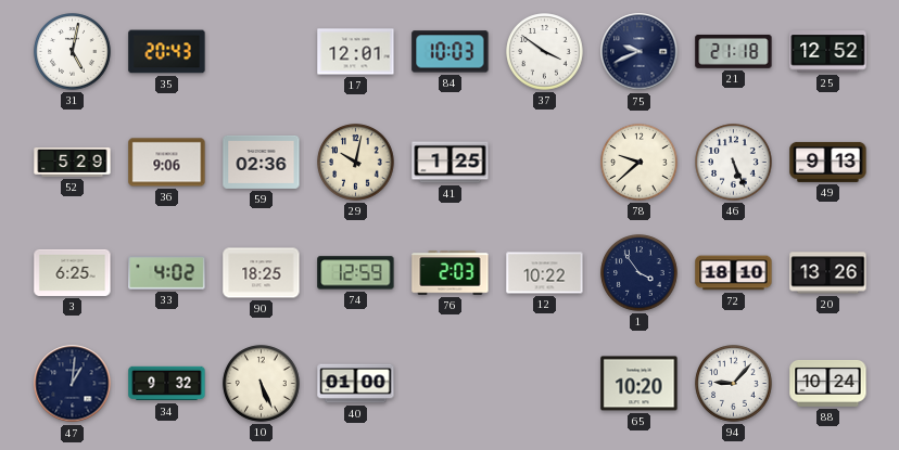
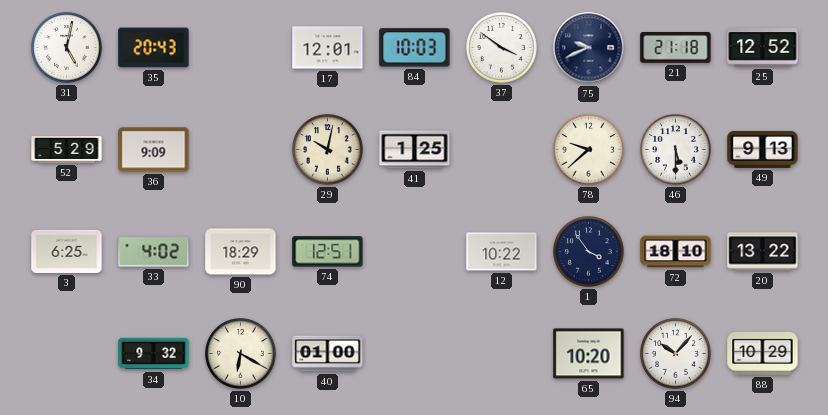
36: 9:06 -> 9:09 (154, 150)
59: 02:36 -> none (262, 162)
46: 5:26 -> 5:30 (676, 150)
90: 18:25 -> 18:29 (241, 252)
74: 12:59 -> 12:51 (328, 252)
76: 2:03 -> none (451, 273)
20: 13:26 -> 13:22 (763, 252)
47: 1:01 -> none (73, 384)
10: 5:26 -> 6:20 (241, 354)
94: 9:07 -> 10:07 (676, 354)
88: 10:24 -> 10:29 (763, 353)
